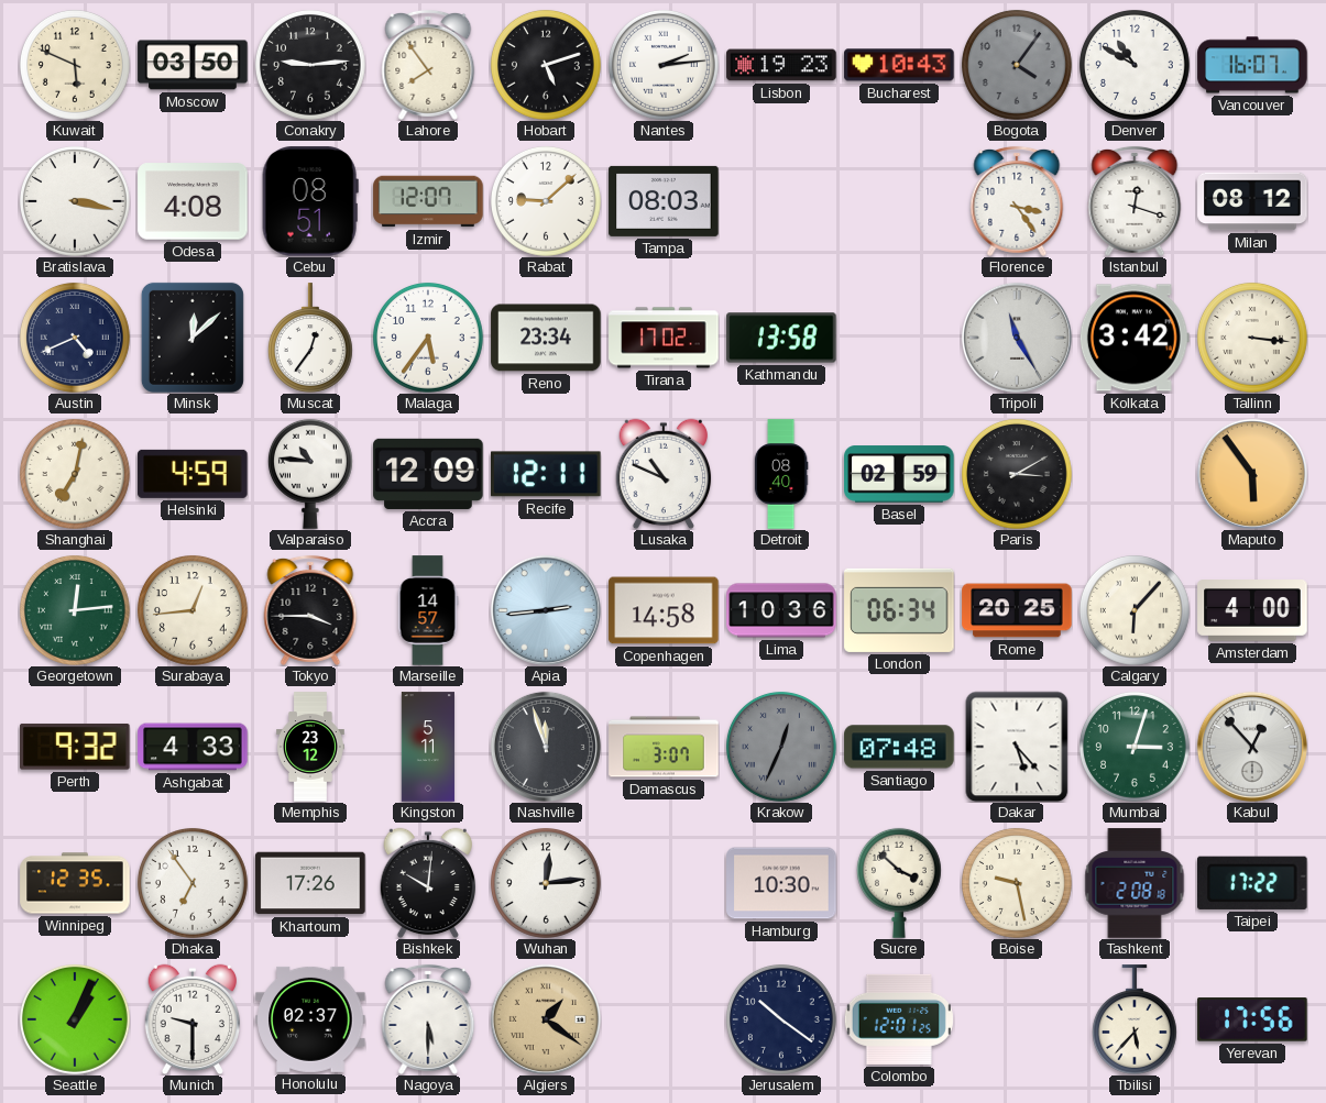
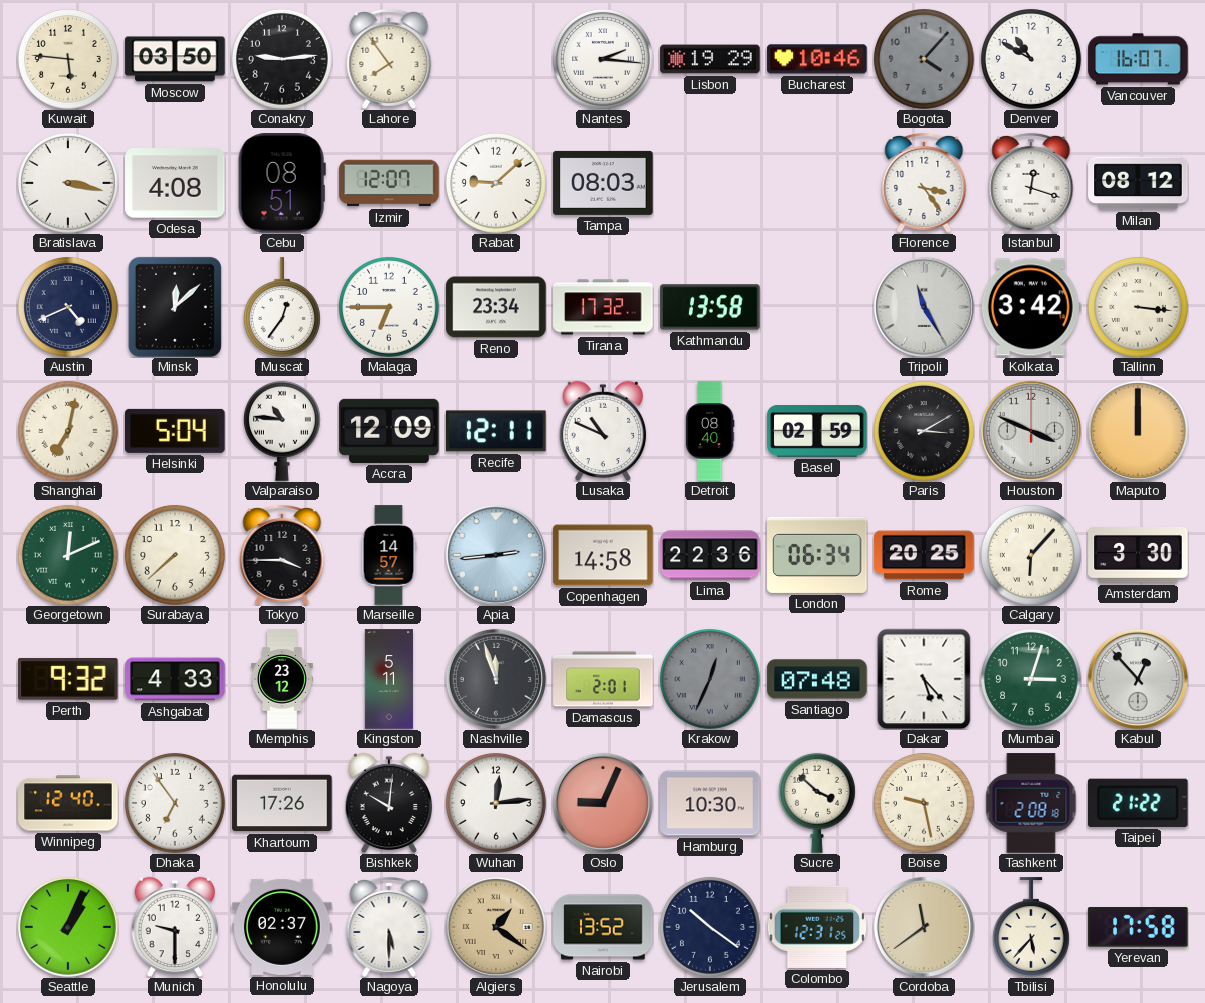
Kuwait: 5:49 -> 5:46 (68, 59)
Hobart: 5:12 -> none (546, 65)
Nantes: 2:14 -> 2:16 (603, 59)
Lisbon: 19:23 -> 19:29 (710, 59)
Bucharest: 10:43 -> 10:46 (817, 59)
Bogota: 4:06 -> 4:07 (924, 59)
Malaga: 5:36 -> 6:45 (389, 307)
Tirana: 17:02 -> 17:32 (603, 307)
Helsinki: 4:59 -> 5:04 (175, 431)
Houston: none -> 3:49 (1031, 431)
Maputo: 5:54 -> 12:00 (1138, 431)
Georgetown: 12:14 -> 12:11 (68, 555)
Surabaya: 12:44 -> 7:38 (175, 555)
Lima: 10:36 -> 22:36 (710, 555)
Amsterdam: 4:00 -> 3:30 (1138, 556)
Damascus: 3:07 -> 2:01 (603, 679)
Winnipeg: 12:35 -> 12:40 (68, 803)
Oslo: none -> 9:04 (603, 803)
Taipei: 17:22 -> 21:22 (1139, 803)
Nairobi: none -> 13:52 (603, 927)
Colombo: 12:01 -> 12:31 (817, 927)
Cordoba: none -> 11:39 (924, 927)
Yerevan: 17:56 -> 17:58 (1138, 927)
